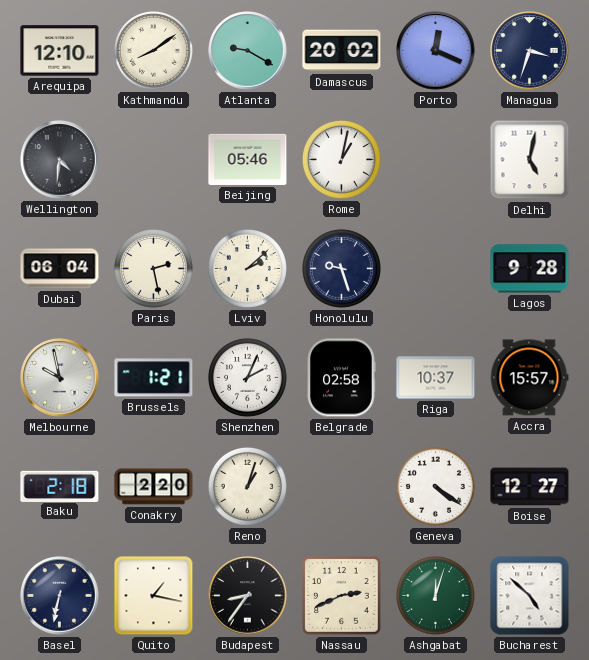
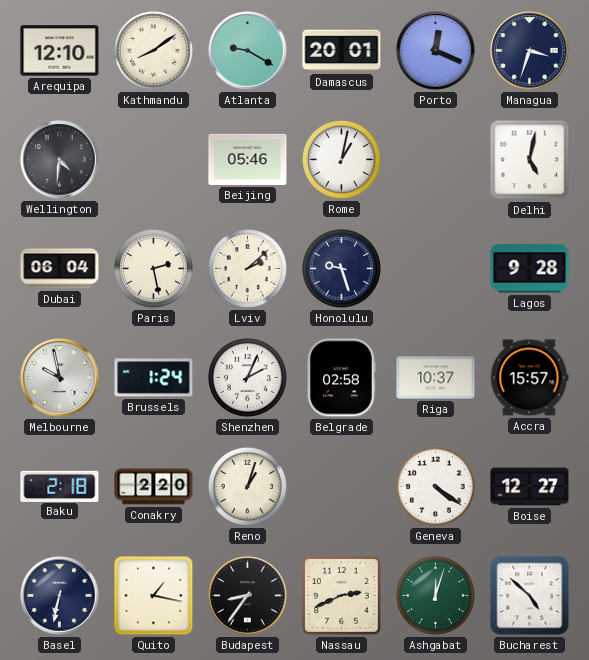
Damascus: 20:02 -> 20:01 (342, 51)
Brussels: 1:21 -> 1:24 (154, 378)
